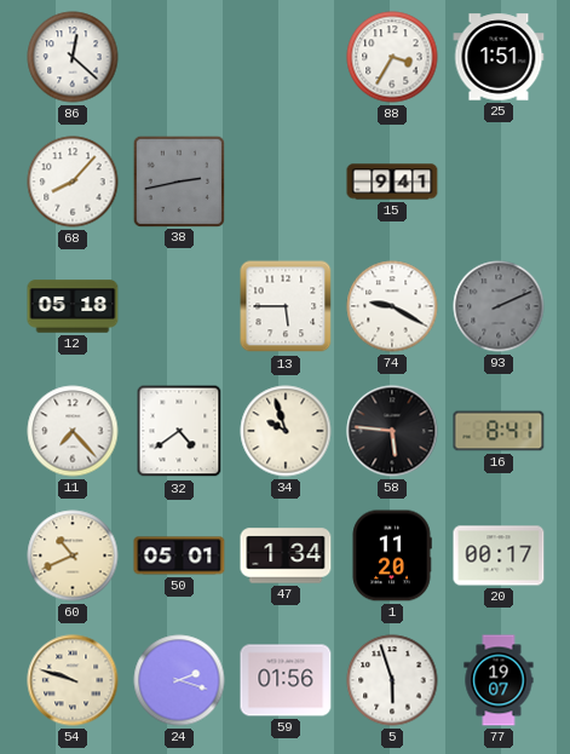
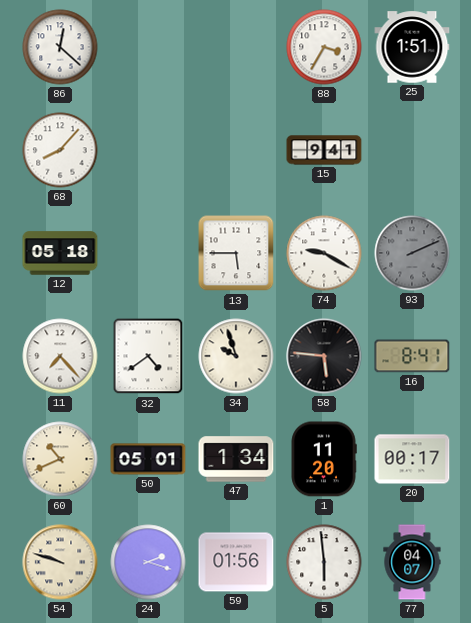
38: 2:43 -> none (178, 180)
5: 5:57 -> 5:59 (324, 562)
77: 19:07 -> 04:07 (412, 562)
